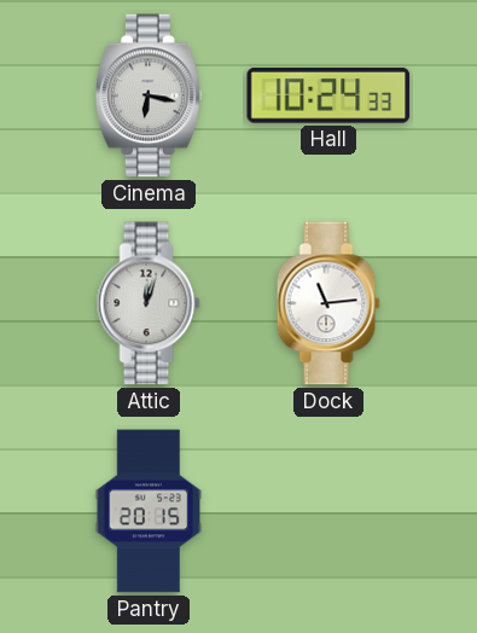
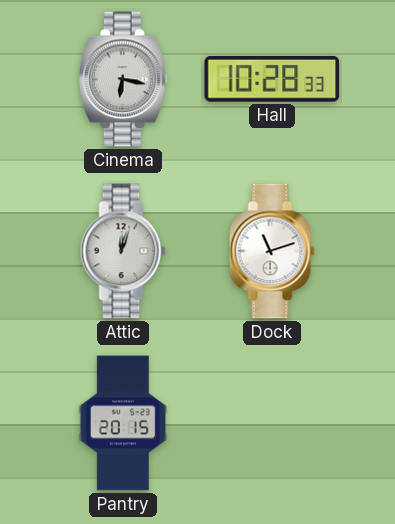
Hall: 10:24 -> 10:28 (272, 79)
Dock: 11:14 -> 11:12 (272, 251)
